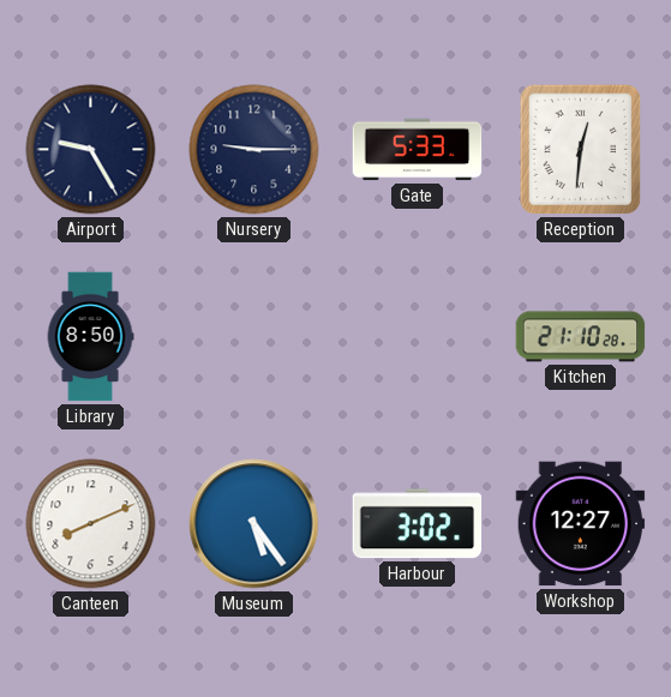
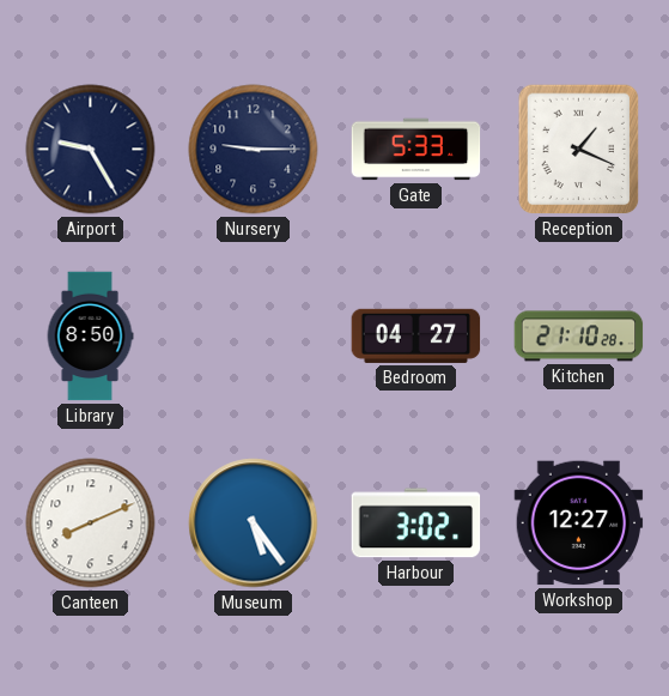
Reception: 12:31 -> 1:19 (579, 150)
Bedroom: none -> 04:27 (416, 335)
